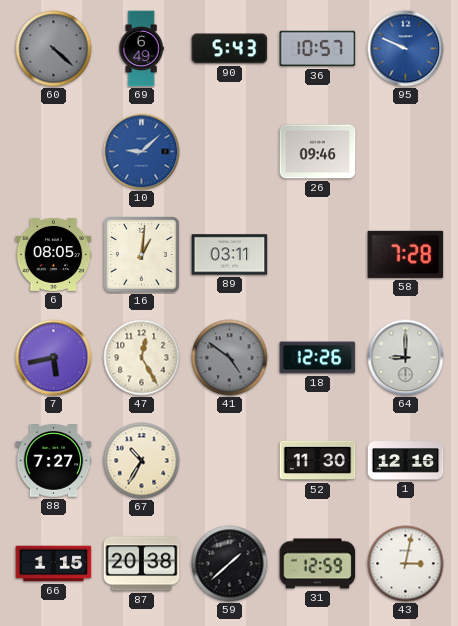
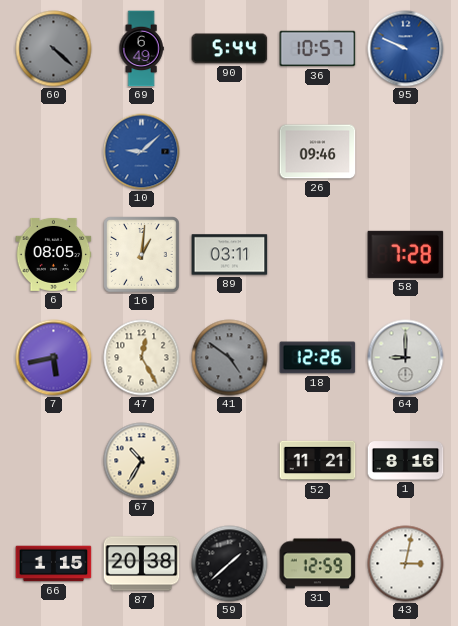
90: 5:43 -> 5:44 (230, 49)
88: 7:27 -> none (54, 461)
52: 11:30 -> 11:21 (318, 461)
1: 12:16 -> 8:16 (406, 461)
